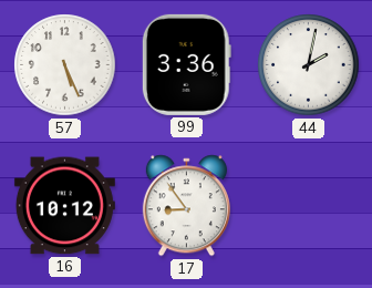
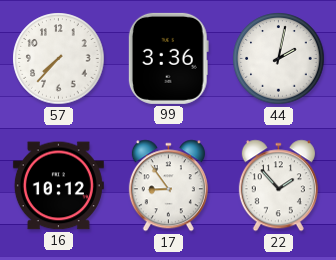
57: 5:26 -> 7:37 (59, 59)
22: none -> 1:53 (278, 186)
